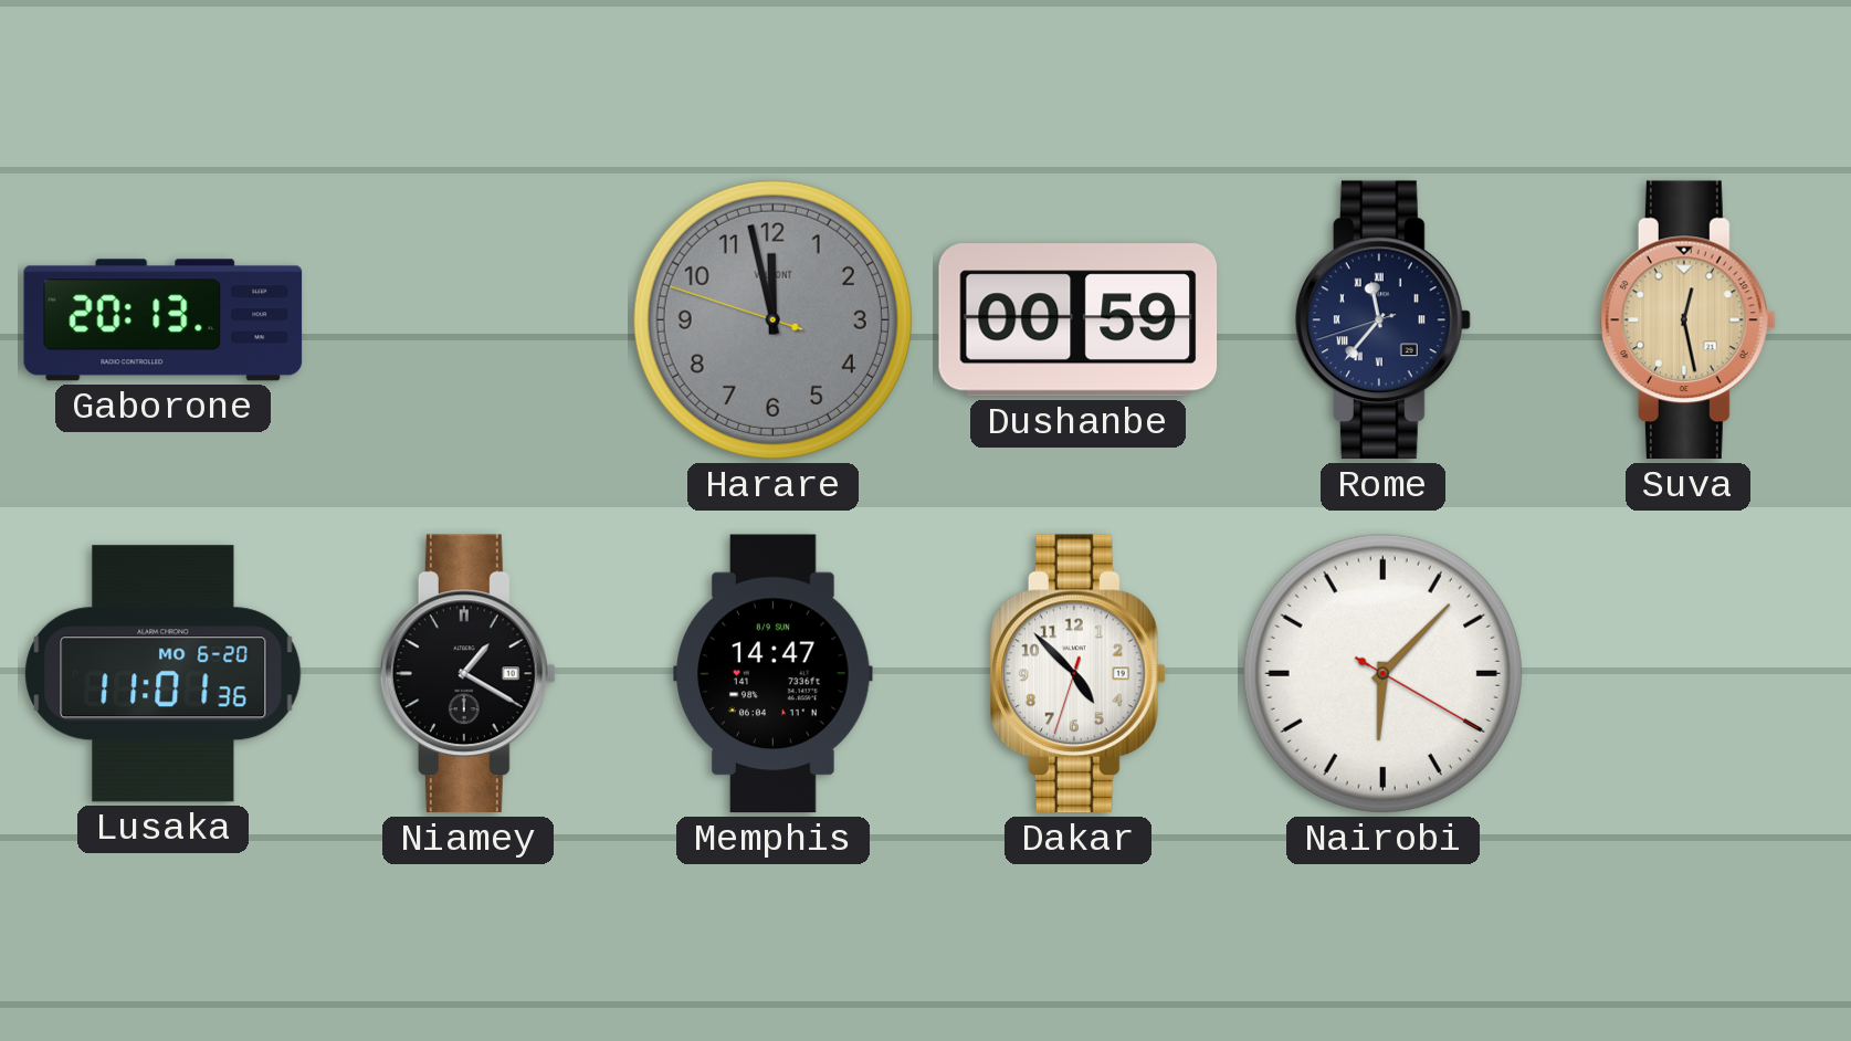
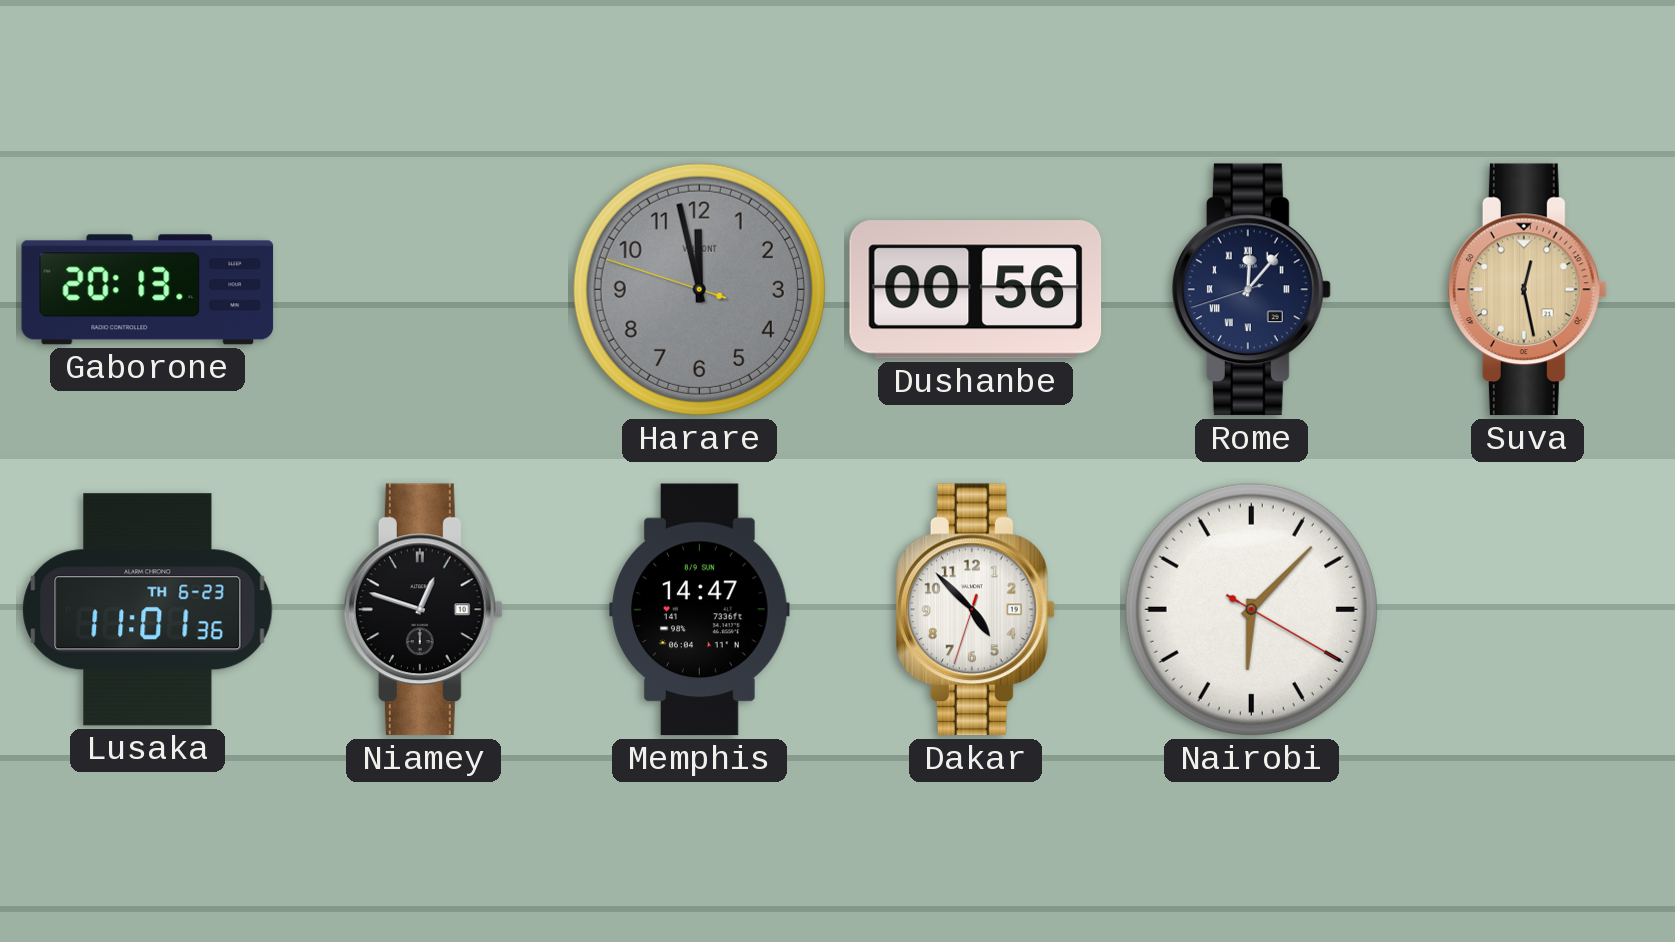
Dushanbe: 00:59 -> 00:56 (976, 290)
Rome: 11:36 -> 12:06 (1251, 290)
Lusaka date: MO 6-20 -> TH 6-23 (148, 610)
Niamey: 1:20 -> 12:48 (423, 610)
